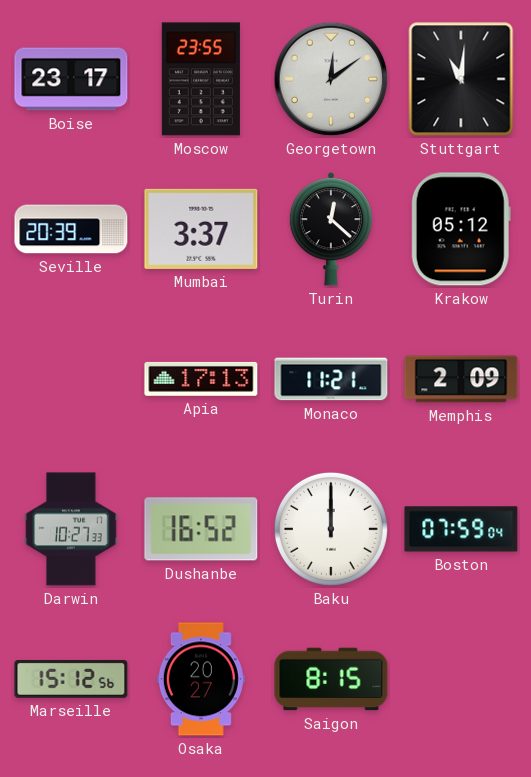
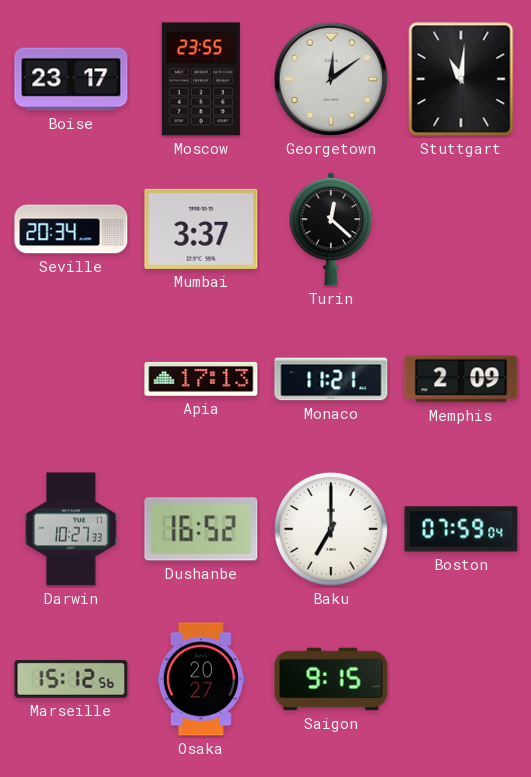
Seville: 20:39 -> 20:34 (71, 229)
Krakow: 05:12 -> none (461, 229)
Baku: 12:00 -> 7:00 (331, 529)
Saigon: 8:15 -> 9:15 (331, 679)
